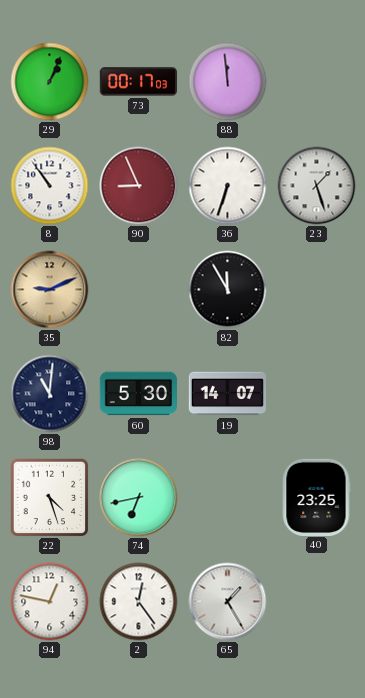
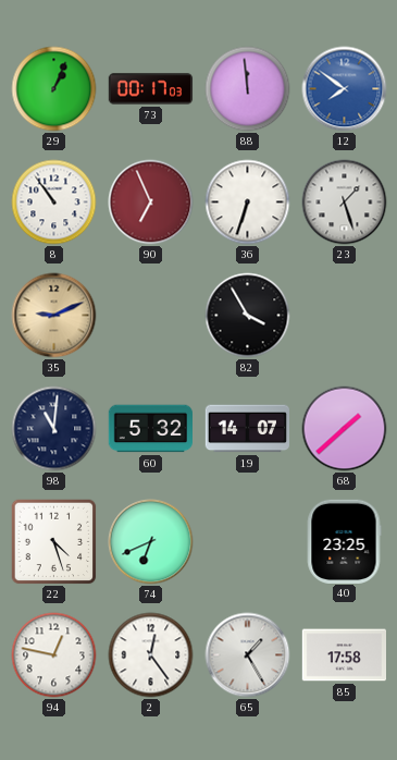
12: none -> 7:51 (345, 89)
90: 8:56 -> 6:56 (151, 203)
82: 11:55 -> 3:55 (248, 316)
60: 5:30 -> 5:32 (150, 429)
68: none -> 1:38 (345, 429)
74: 6:43 -> 6:41 (151, 542)
85: none -> 17:58 (344, 655)
